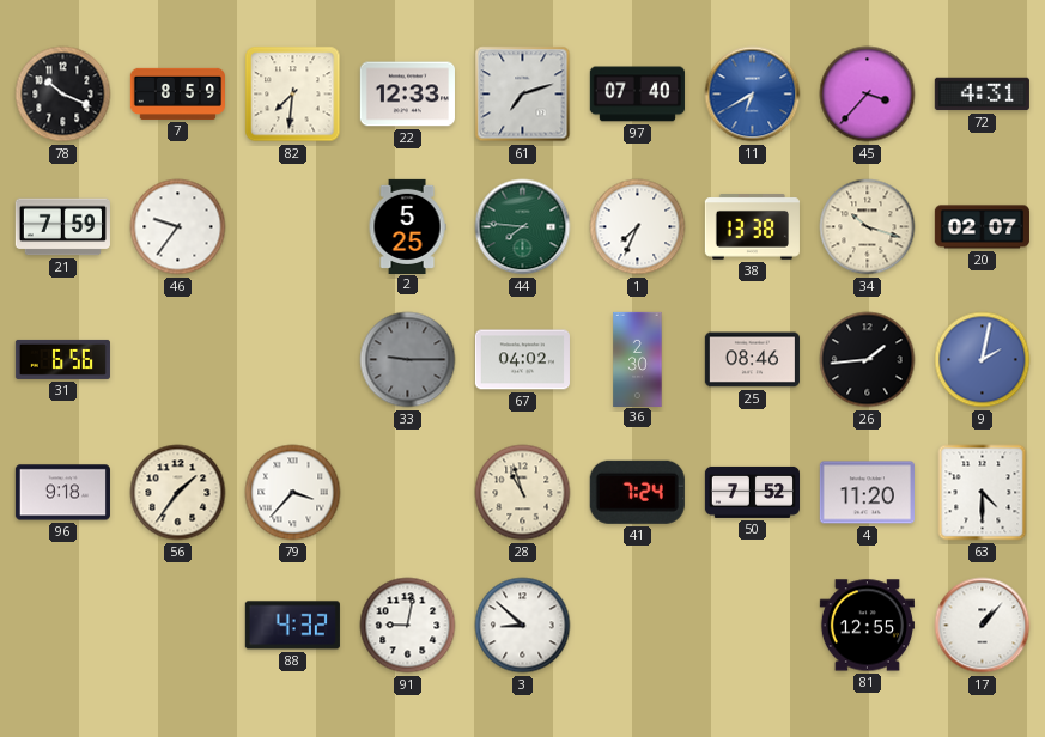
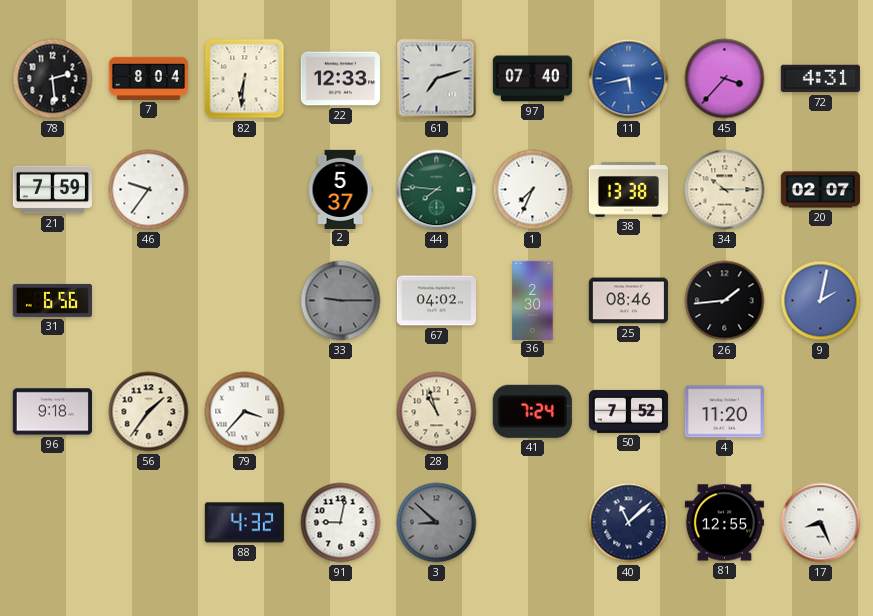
78: 10:19 -> 2:29 (53, 79)
7: 8:59 -> 8:04 (148, 78)
82: 7:31 -> 6:31 (245, 79)
11: 6:40 -> 5:43 (629, 79)
2: 5:25 -> 5:37 (340, 189)
34: 10:18 -> 10:15 (725, 190)
63: 4:30 -> none (983, 493)
3 dial: white -> grey (437, 523)
40: none -> 11:08 (629, 523)
17: 1:07 -> 8:26 (821, 523)
